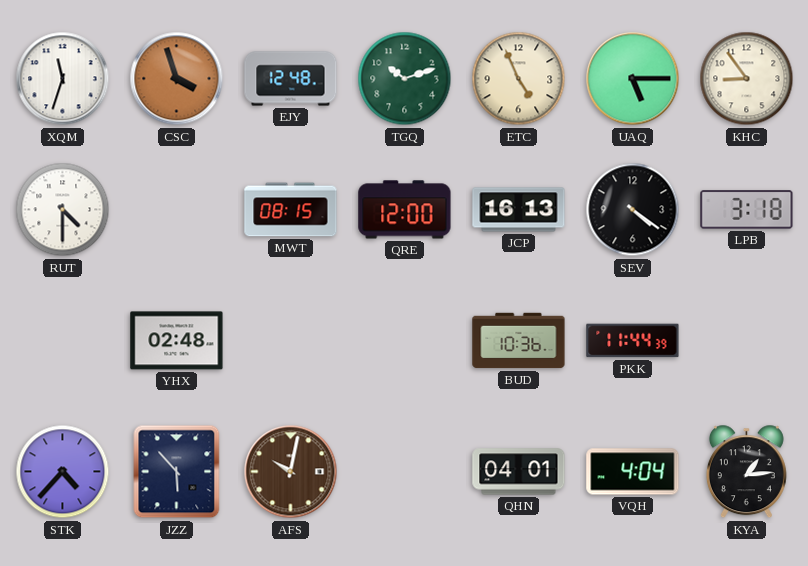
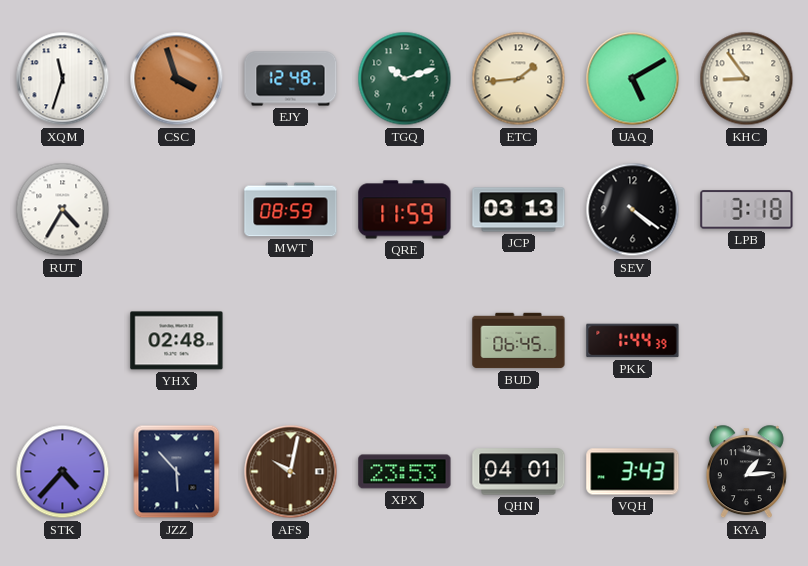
ETC: 4:56 -> 1:44 (519, 79)
UAQ: 5:15 -> 5:10 (633, 79)
RUT: 4:30 -> 4:35 (63, 210)
MWT: 08:15 -> 08:59 (291, 210)
QRE: 12:00 -> 11:59 (405, 210)
JCP: 16:13 -> 03:13 (519, 210)
BUD: 10:36 -> 06:45 (519, 341)
PKK: 11:44 -> 1:44 (633, 341)
XPX: none -> 23:53 (405, 472)
VQH: 4:04 -> 3:43 (633, 472)
